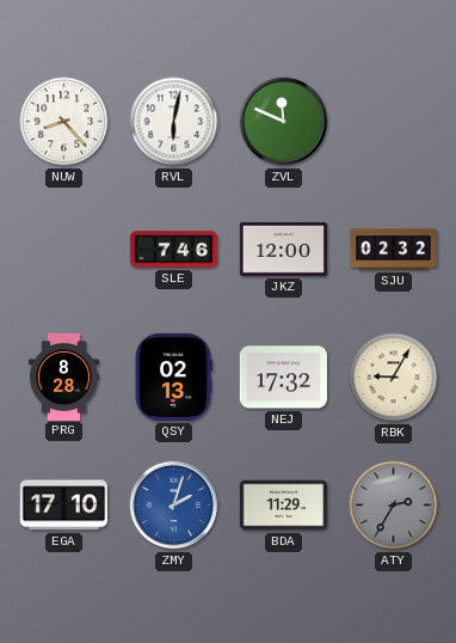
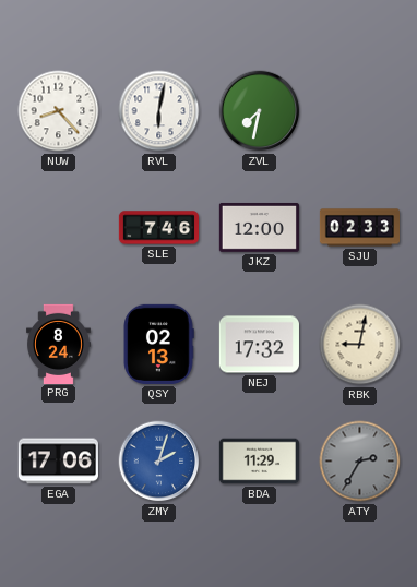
ZVL: 11:49 -> 7:32 (260, 111)
SJU: 02:32 -> 02:33 (359, 228)
PRG: 8:28 -> 8:24 (58, 344)
RBK: 9:05 -> 9:02 (360, 345)
EGA: 17:10 -> 17:06 (58, 462)
